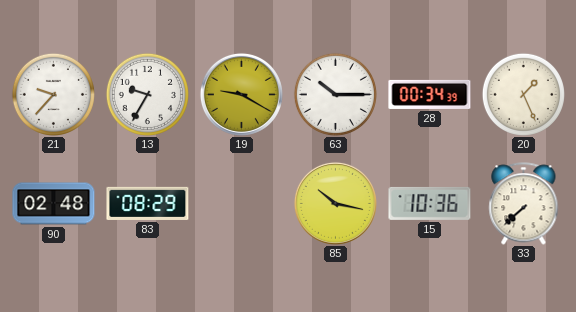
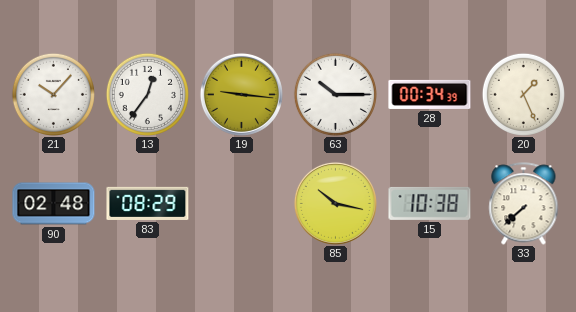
21: 9:37 -> 10:07 (53, 94)
13: 9:35 -> 12:36 (147, 94)
19: 9:20 -> 9:16 (241, 94)
15: 10:36 -> 10:38 (430, 203)
